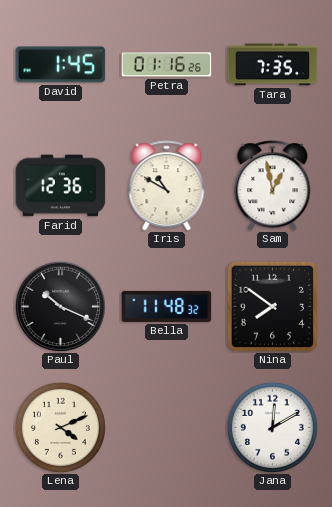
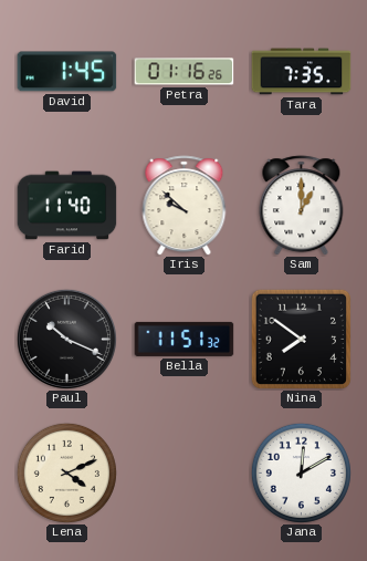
Farid: 12:36 -> 11:40 (67, 206)
Iris: 10:50 -> 9:52 (185, 206)
Sam: 12:58 -> 1:00 (302, 206)
Bella: 11:48 -> 11:51 (185, 339)
